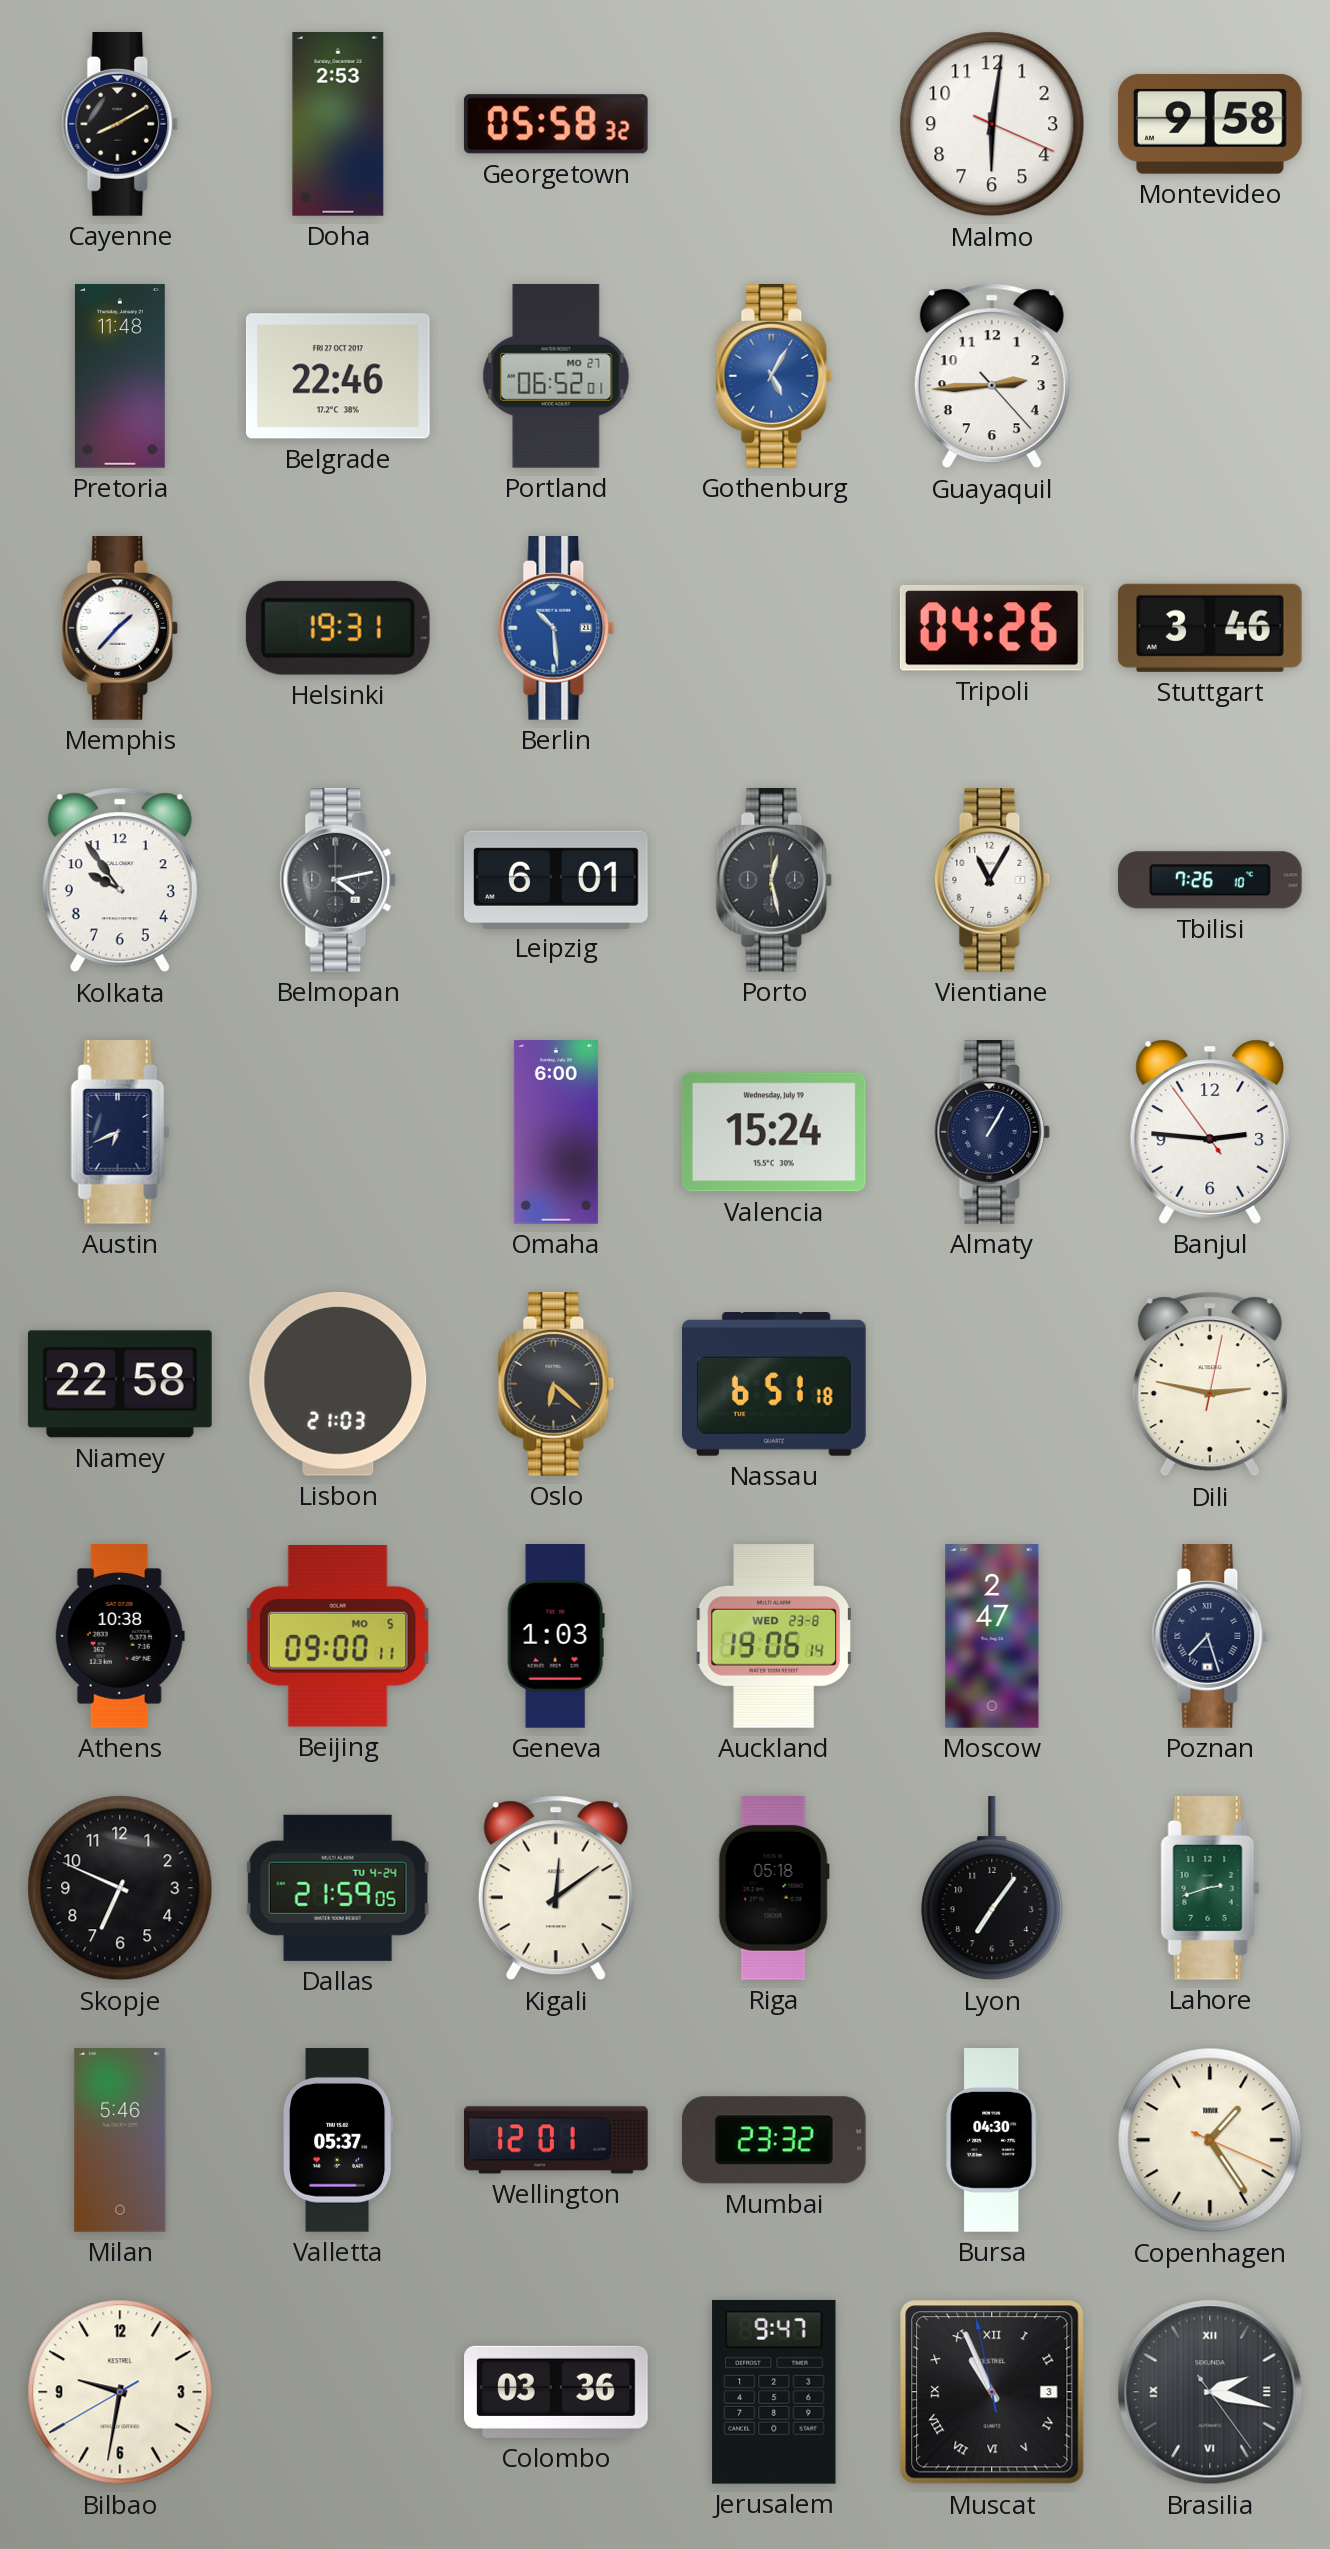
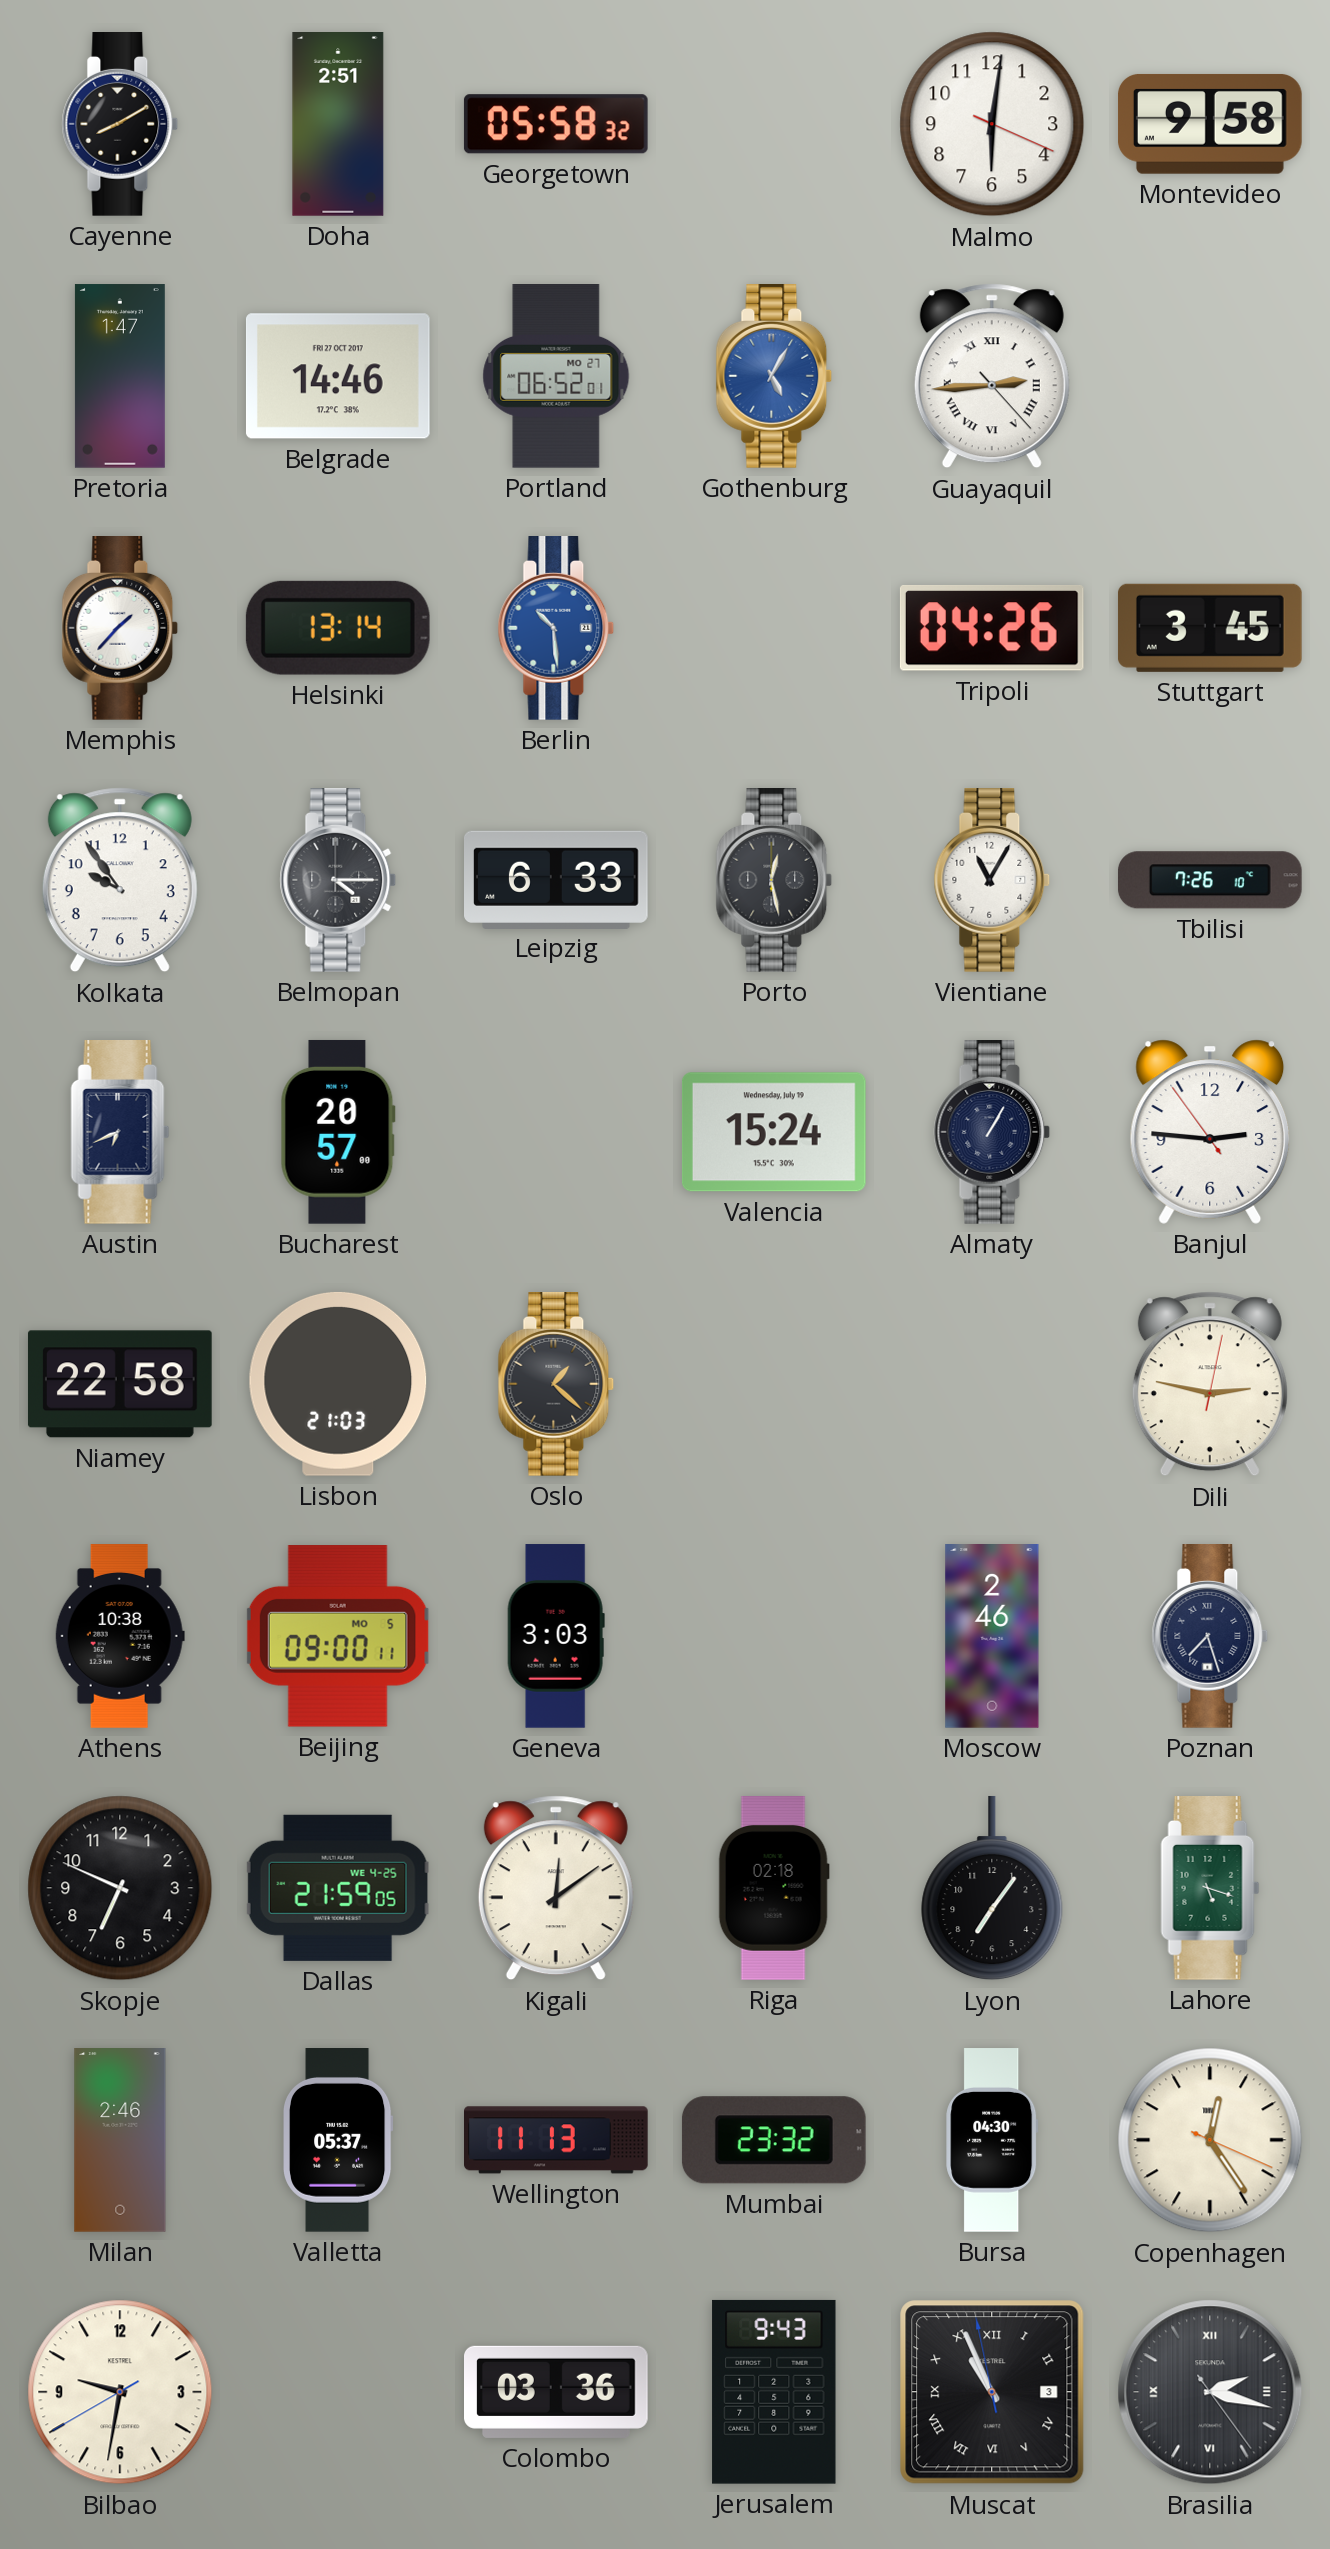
Doha: 2:53 -> 2:51 (338, 124)
Pretoria: 11:48 -> 1:47 (120, 376)
Belgrade: 22:46 -> 14:46 (338, 376)
Guayaquil numerals: Arabic -> Roman (992, 376)
Helsinki: 19:31 -> 13:14 (338, 628)
Stuttgart: 3:46 -> 3:45 (1210, 628)
Belmopan: 4:13 -> 4:15 (338, 881)
Leipzig: 6:01 -> 6:33 (557, 879)
Bucharest: none -> 20:57 (338, 1132)
Omaha: 6:00 -> none (556, 1132)
Oslo: 6:22 -> 1:22 (556, 1385)
Nassau: 6:51 -> none (775, 1385)
Geneva: 1:03 -> 3:03 (556, 1636)
Auckland: 19:06 -> none (774, 1637)
Moscow: 2:47 -> 2:46 (992, 1637)
Dallas date: TU 4-24 -> WE 4-25 (338, 1888)
Riga: 05:18 -> 02:18 (774, 1889)
Lahore: 2:42 -> 5:18 (1210, 1889)
Milan: 5:46 -> 2:46 (120, 2140)
Wellington: 12:01 -> 11:13 (557, 2140)
Copenhagen: 1:24 -> 12:24 (1210, 2140)
Jerusalem: 9:47 -> 9:43 (774, 2392)
